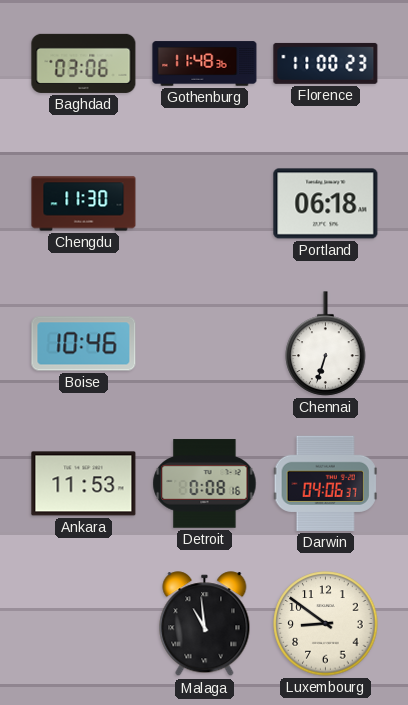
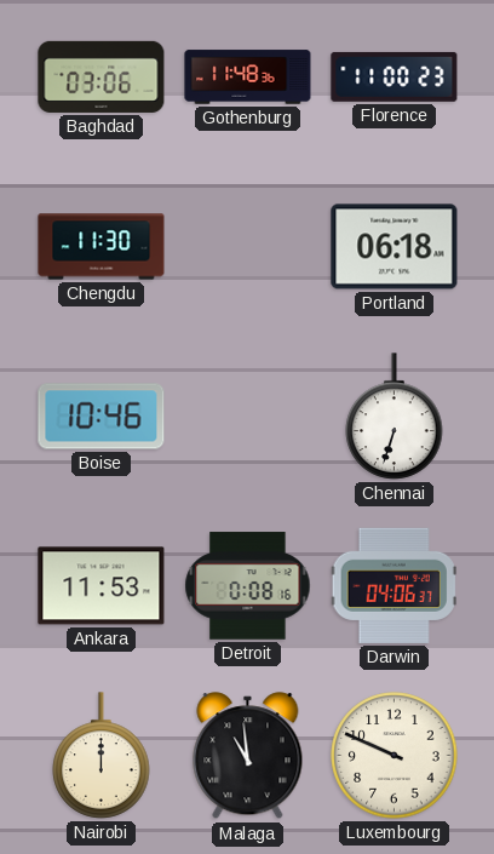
Nairobi: none -> 12:00 (102, 756)
Luxembourg: 8:51 -> 9:49 (395, 756)
